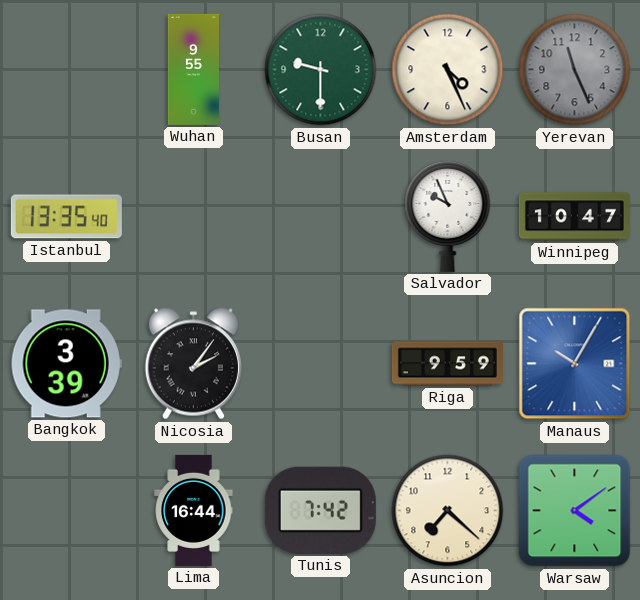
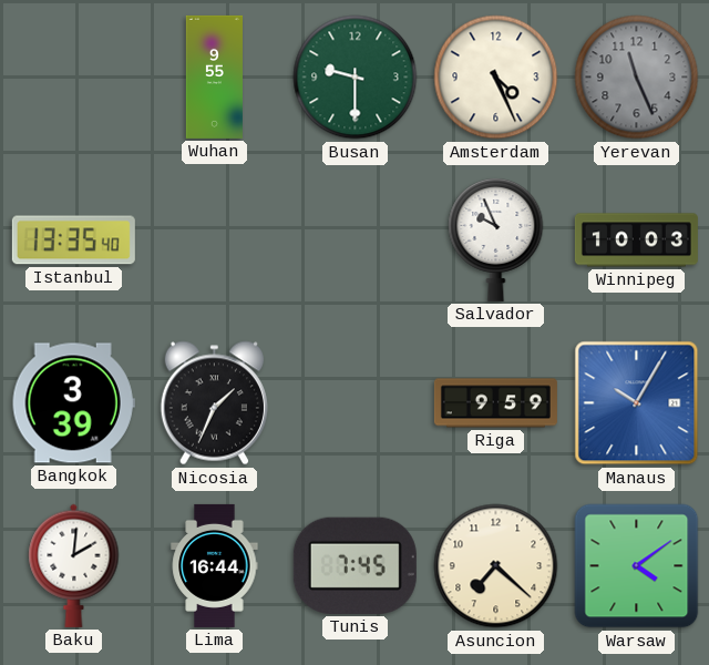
Winnipeg: 10:47 -> 10:03 (636, 241)
Nicosia: 2:06 -> 1:34 (214, 403)
Baku: none -> 2:01 (74, 565)
Tunis: 7:42 -> 7:45 (354, 565)
